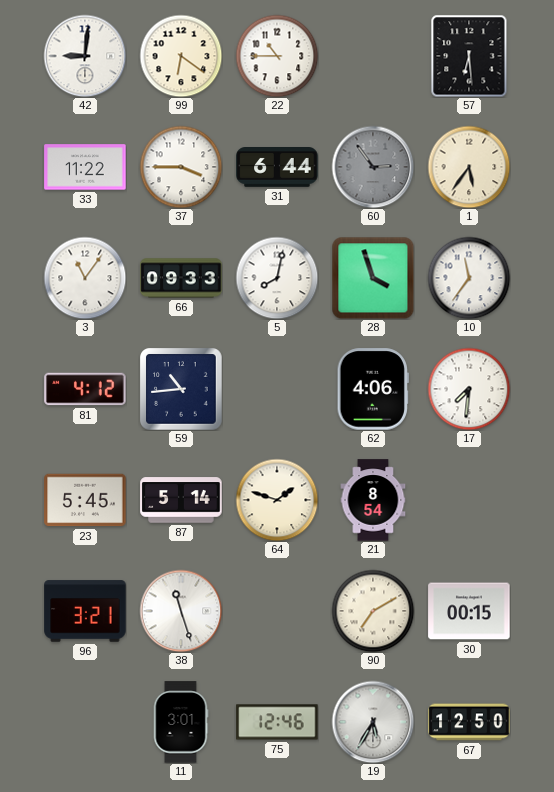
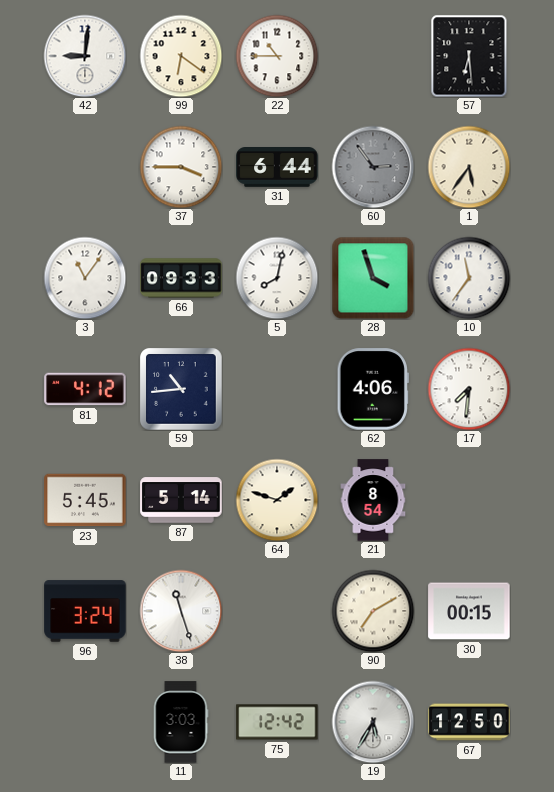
33: 11:22 -> none (85, 167)
96: 3:21 -> 3:24 (85, 611)
11: 3:01 -> 3:03 (181, 722)
75: 12:46 -> 12:42 (277, 722)
